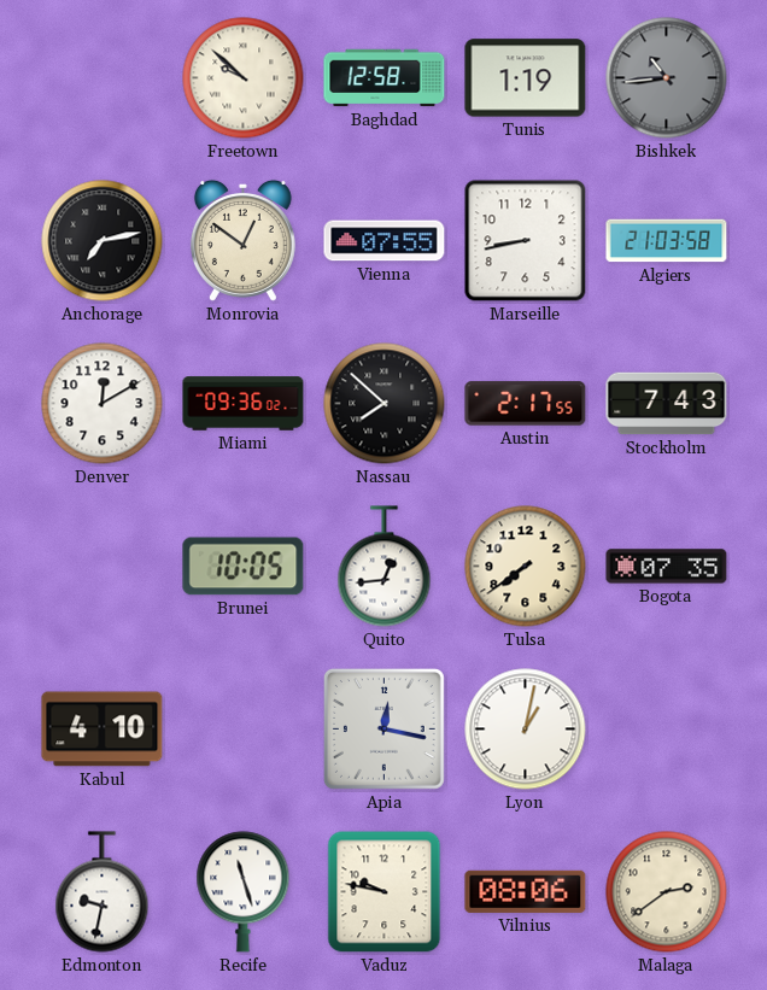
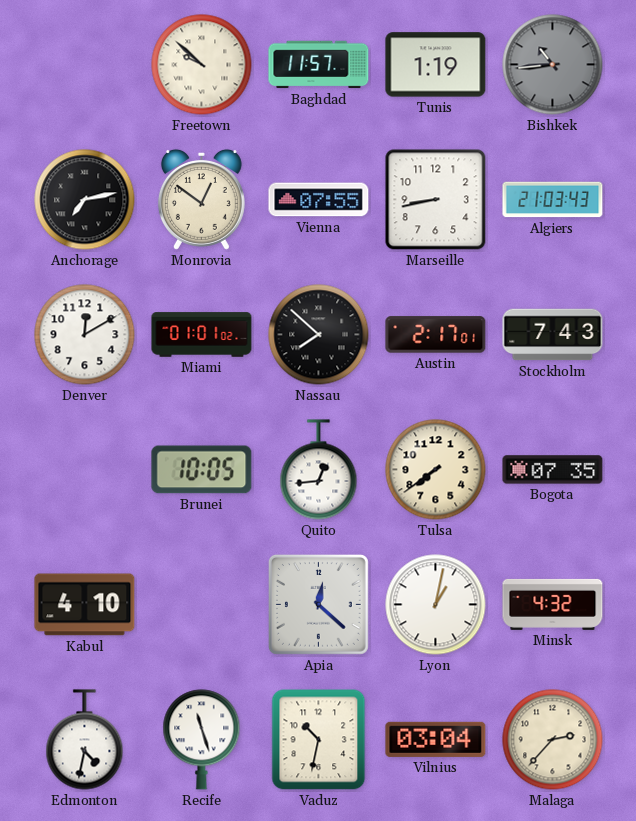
Baghdad: 12:58 -> 11:57 (319, 65)
Algiers: 21:03:58 -> 21:03:43 (553, 200)
Miami: 09:36 -> 01:01 (202, 335)
Austin: 2:17:55 -> 2:17:01 (436, 335)
Apia: 12:17 -> 12:22 (318, 604)
Minsk: none -> 4:32 (553, 604)
Edmonton: 9:32 -> 4:32 (85, 740)
Vaduz: 9:47 -> 10:32 (319, 740)
Vilnius: 08:06 -> 03:04 (436, 739)
Malaga: 2:39 -> 2:37 (553, 740)
